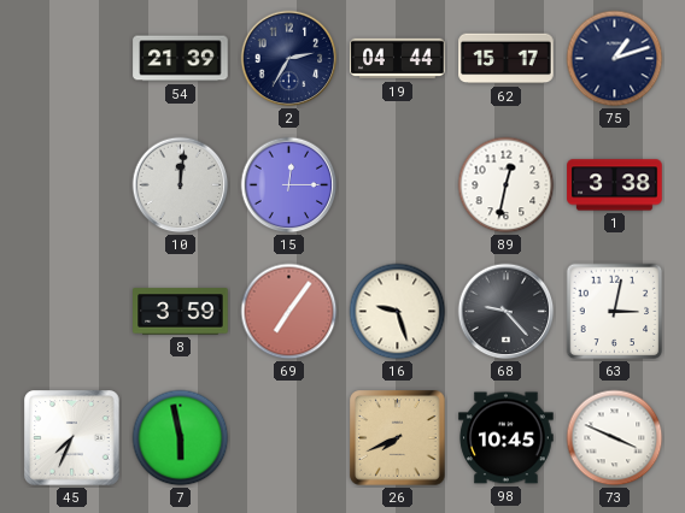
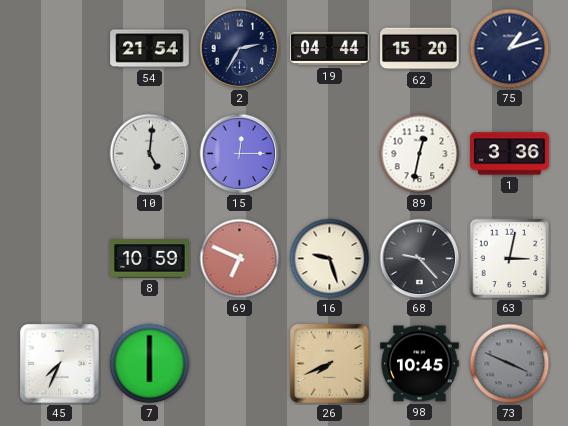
54: 21:39 -> 21:54 (150, 49)
62: 15:17 -> 15:20 (420, 49)
10: 12:01 -> 5:01 (150, 154)
1: 3:38 -> 3:36 (510, 154)
8: 3:59 -> 10:59 (150, 259)
69: 7:06 -> 6:49 (240, 259)
7: 5:58 -> 6:00 (150, 364)
73 dial: white -> grey (510, 364)
